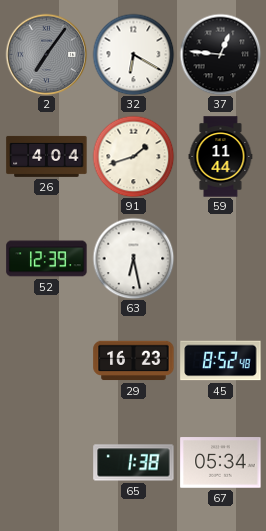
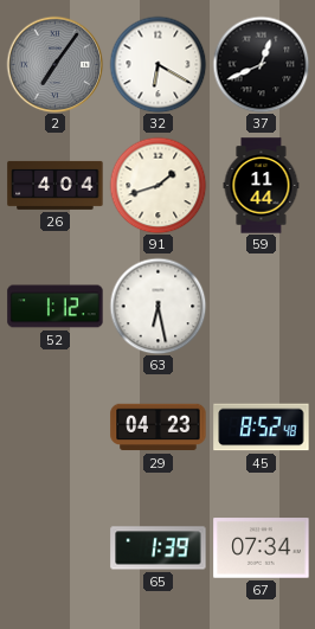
37: 12:46 -> 12:41 (261, 64)
52: 12:39 -> 1:12 (56, 307)
29: 16:23 -> 04:23 (159, 428)
65: 1:38 -> 1:39 (159, 548)
67: 05:34 -> 07:34 (262, 548)
